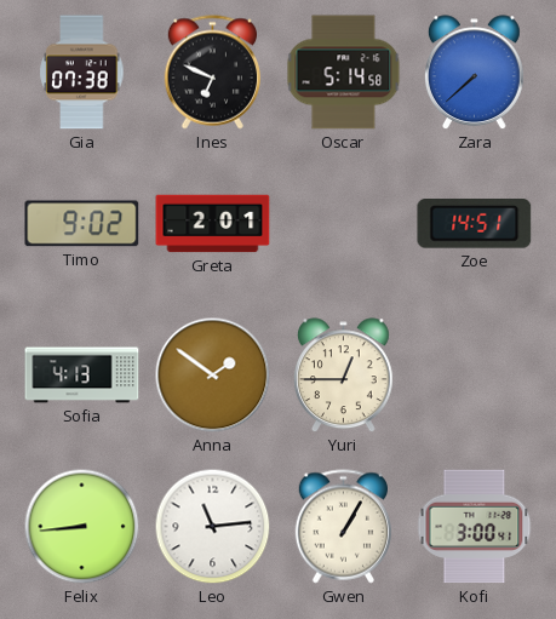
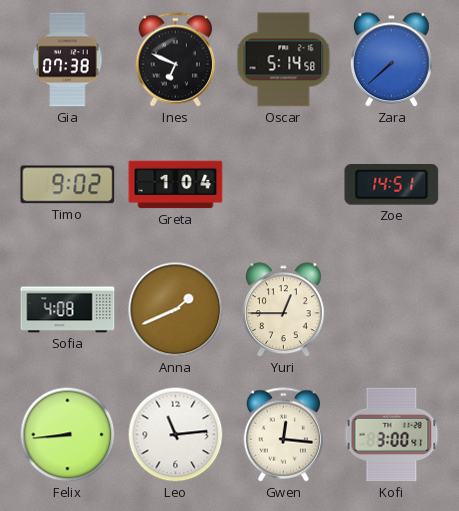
Greta: 2:01 -> 1:04 (176, 185)
Sofia: 4:13 -> 4:08 (68, 310)
Anna: 1:51 -> 1:41 (176, 310)
Gwen: 1:05 -> 12:16 (283, 435)
